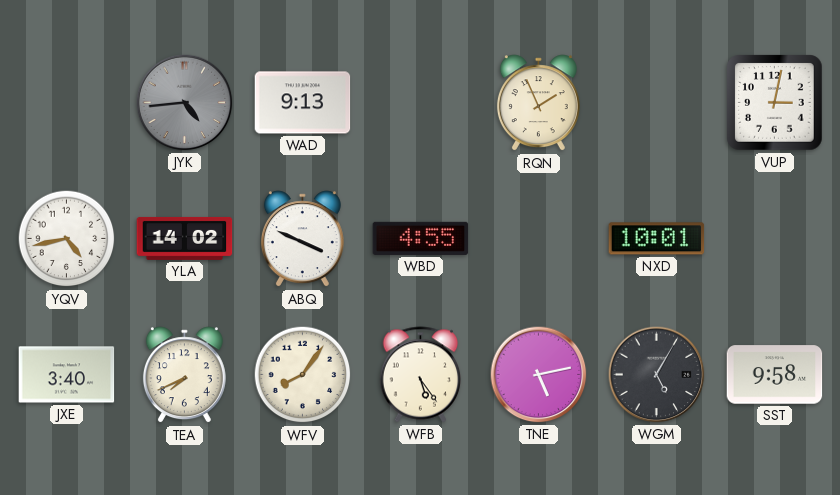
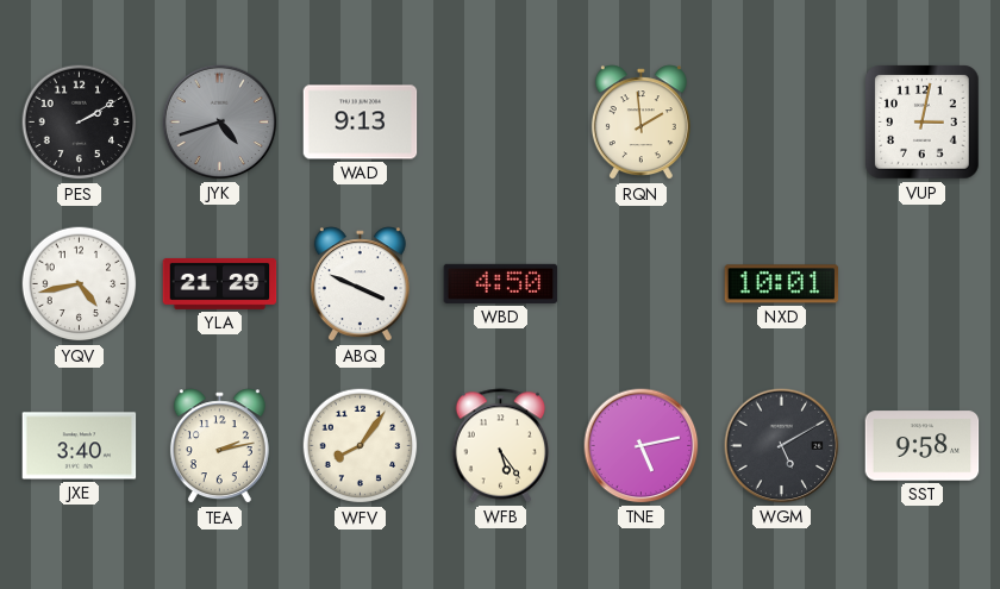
PES: none -> 2:10 (80, 123)
JYK: 4:44 -> 4:42 (220, 123)
RQN: 1:56 -> 1:59 (640, 123)
YLA: 14:02 -> 21:29 (220, 283)
WBD: 4:55 -> 4:50 (501, 283)
TEA: 7:41 -> 2:13 (219, 446)
WGM: 5:05 -> 5:10 (782, 446)
